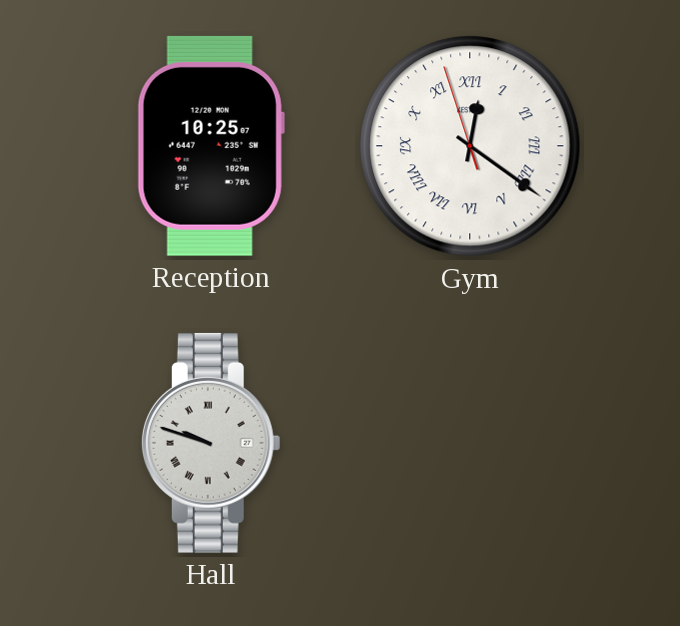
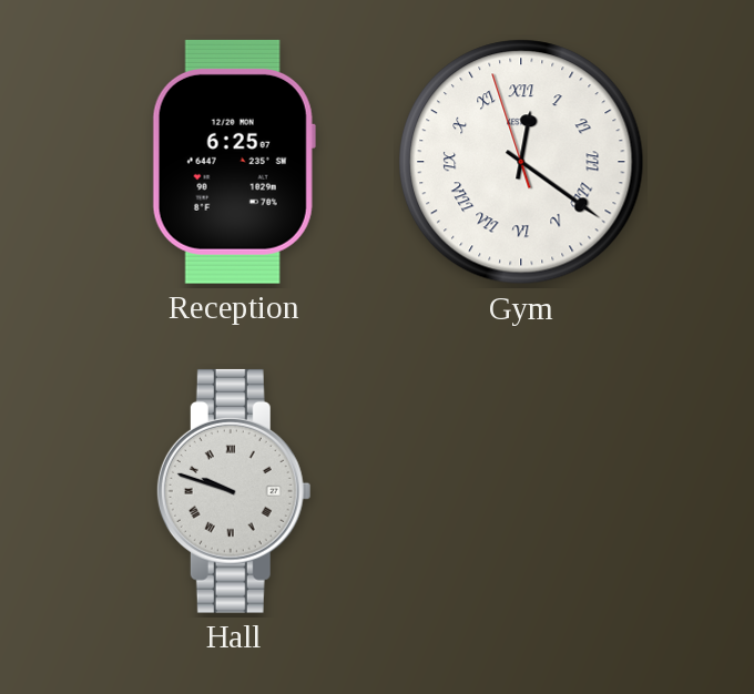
Reception: 10:25 -> 6:25 (234, 162)
